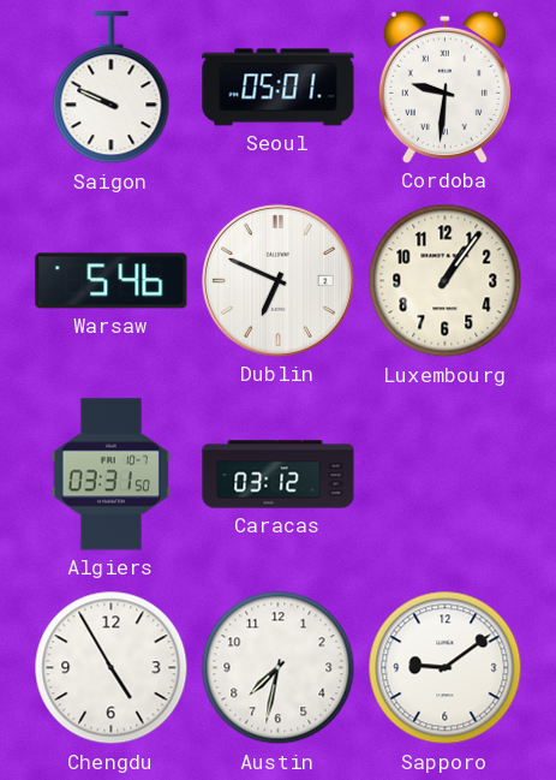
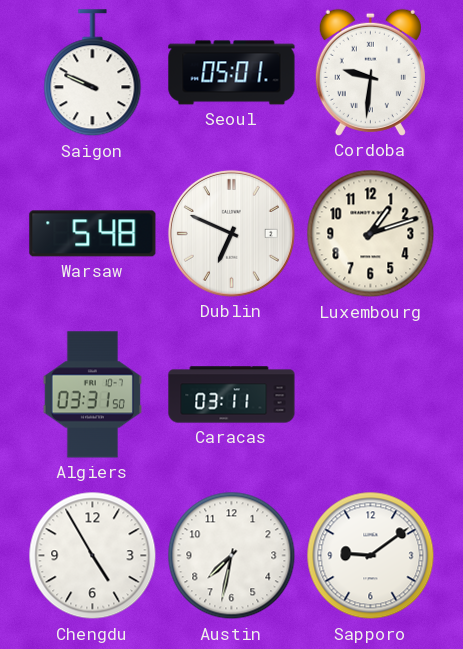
Warsaw: 5:46 -> 5:48 (93, 234)
Luxembourg: 1:06 -> 1:12 (371, 234)
Caracas: 03:12 -> 03:11 (232, 395)
